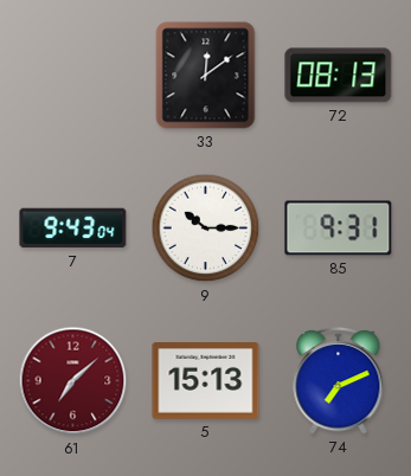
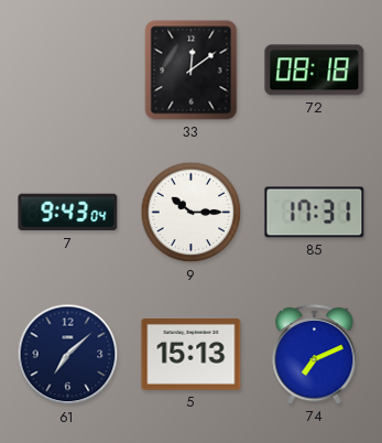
72: 08:13 -> 08:18 (315, 71)
85: 9:31 -> 17:31 (315, 213)
61 dial: burgundy -> navy (68, 355)
